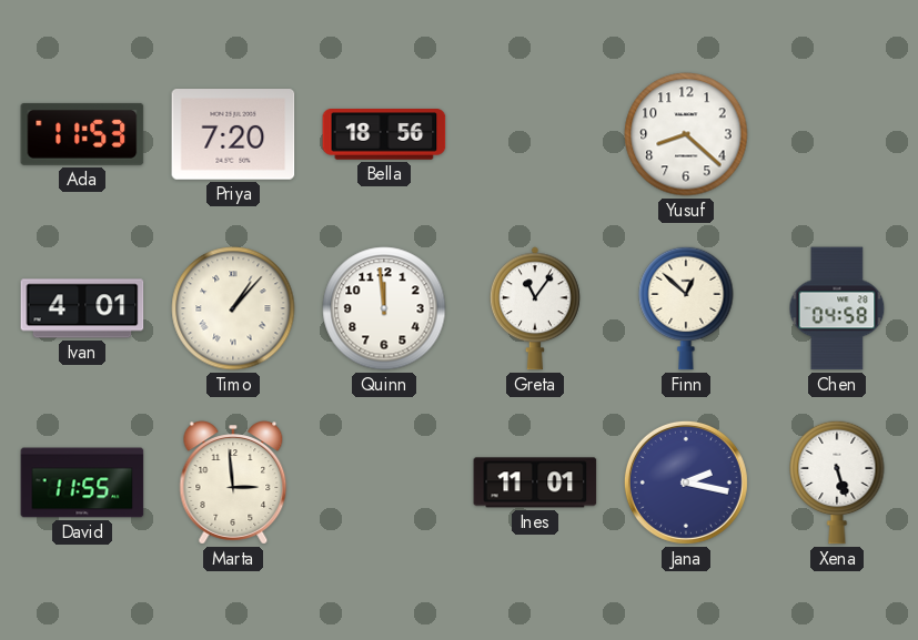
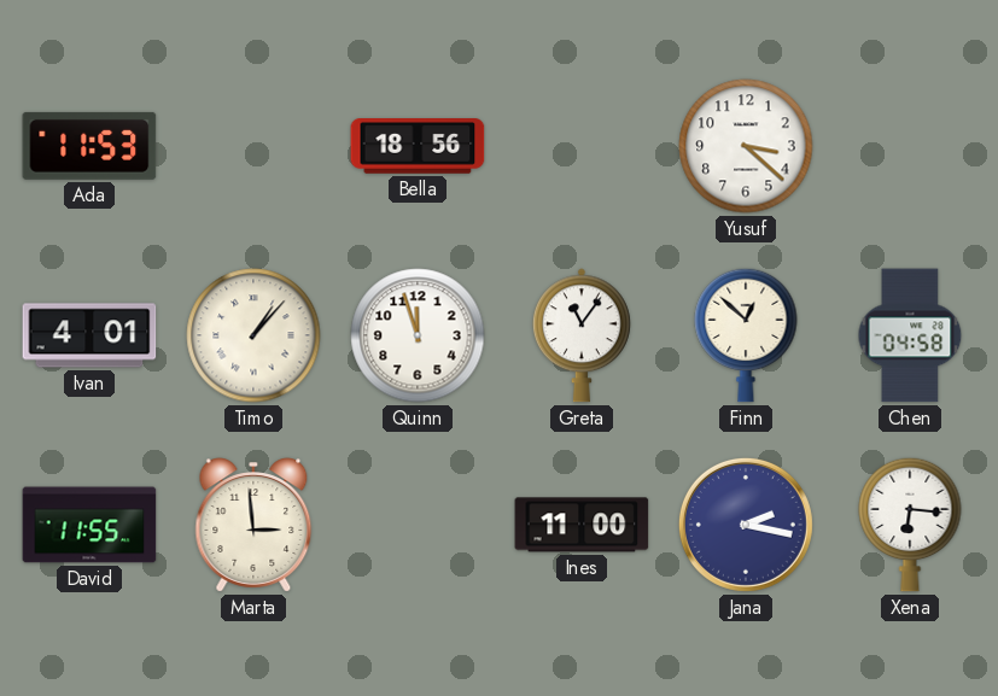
Priya: 7:20 -> none (233, 134)
Yusuf: 8:22 -> 3:22 (746, 146)
Quinn: 11:59 -> 11:57 (418, 335)
Ines: 11:01 -> 11:00 (582, 525)
Xena: 5:27 -> 6:16 (910, 525)
